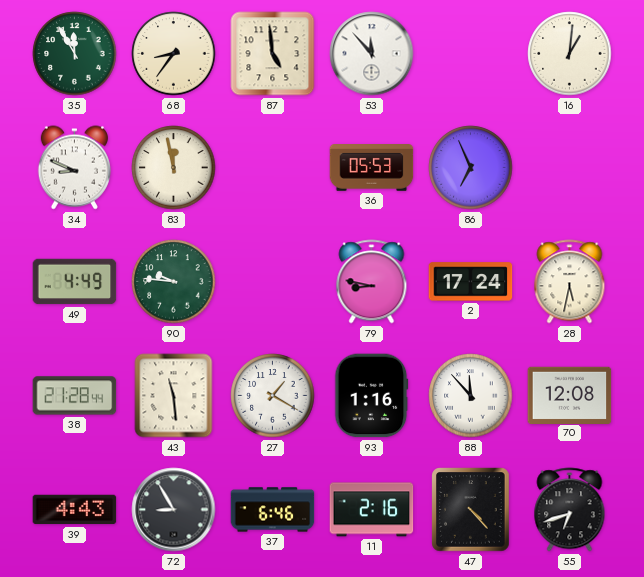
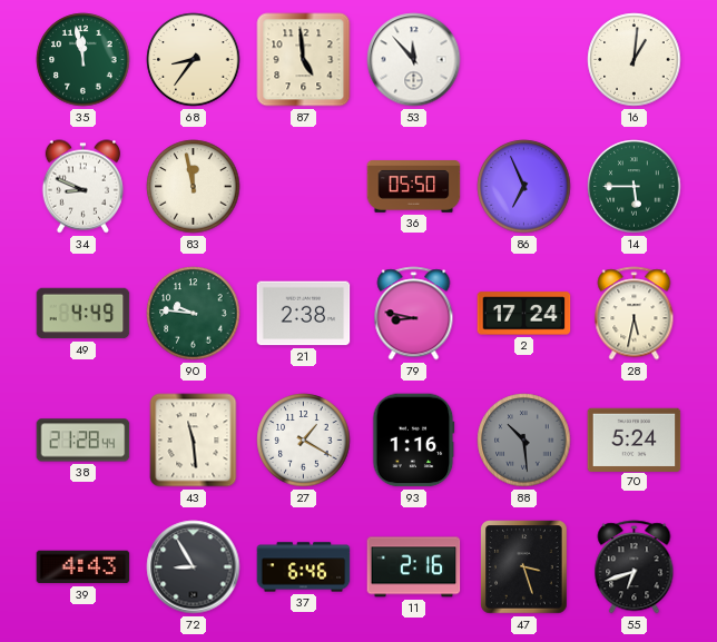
35: 11:55 -> 11:58 (84, 60)
36: 05:53 -> 05:50 (414, 187)
14: none -> 5:45 (635, 187)
21: none -> 2:38 (304, 314)
88: 11:53 -> 10:29 (524, 441)
88 dial: white -> grey (524, 441)
70: 12:08 -> 5:24 (635, 439)
47: 4:23 -> 3:27 (524, 567)
